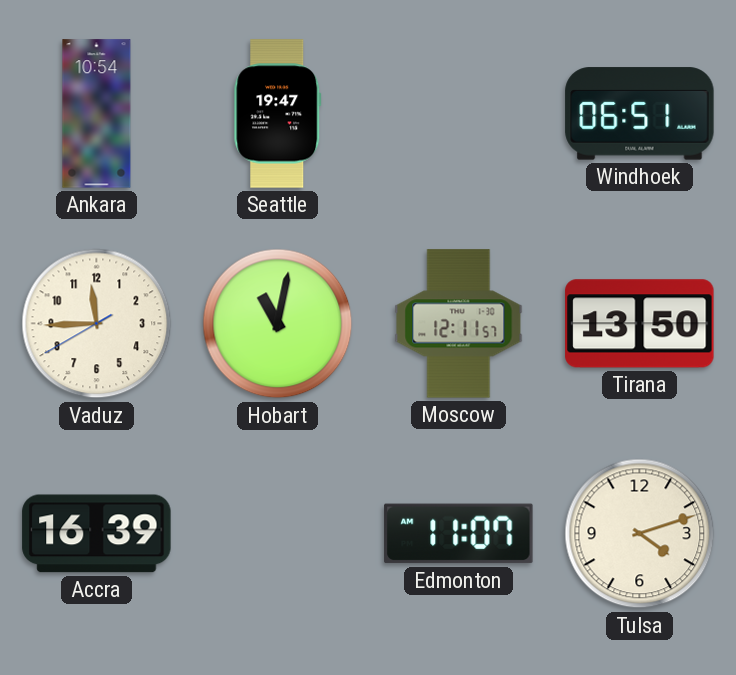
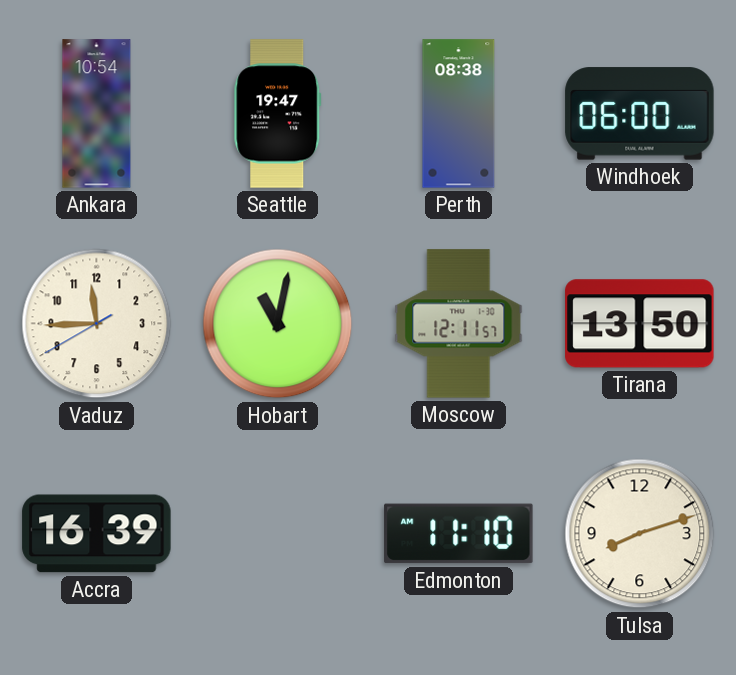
Perth: none -> 08:38 (459, 114)
Windhoek: 06:51 -> 06:00 (640, 114)
Edmonton: 11:07 -> 11:10 (459, 534)
Tulsa: 4:12 -> 8:12 (640, 534)
